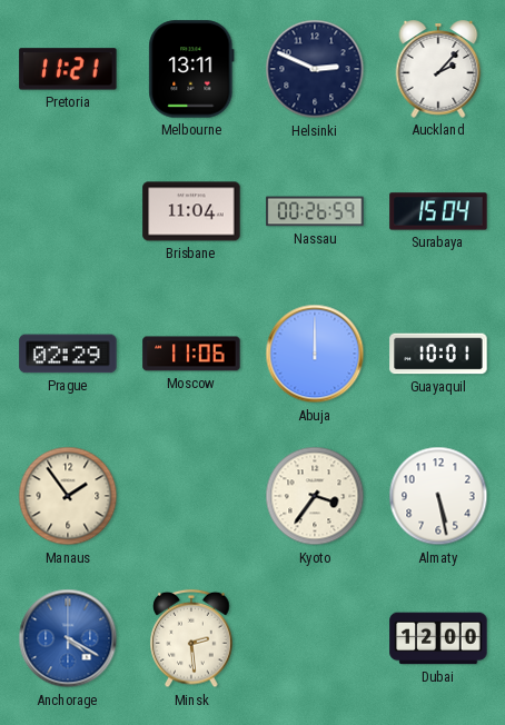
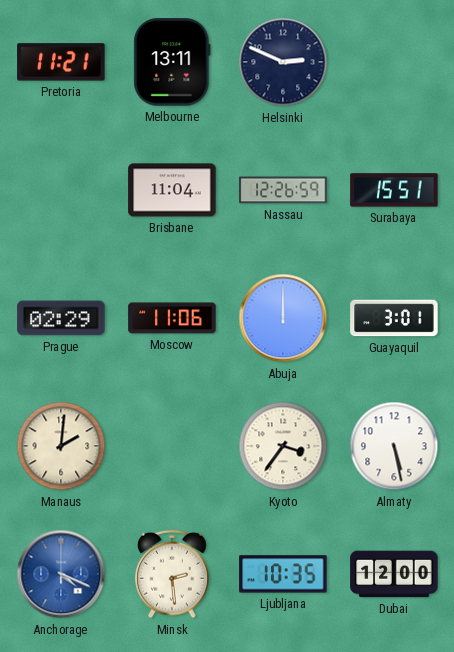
Auckland: 2:07 -> none (438, 69)
Nassau: 00:26 -> 12:26 (283, 190)
Surabaya: 15:04 -> 15:51 (394, 190)
Guayaquil: 10:01 -> 3:01 (394, 318)
Manaus: 1:54 -> 2:01 (61, 446)
Anchorage: 4:20 -> 4:19 (61, 574)
Ljubljana: none -> 10:35 (283, 574)
